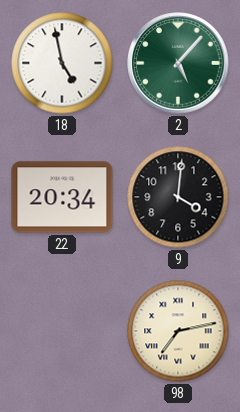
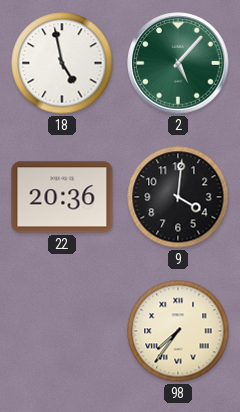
22: 20:34 -> 20:36 (62, 197)
98: 7:13 -> 7:36 (178, 331)
